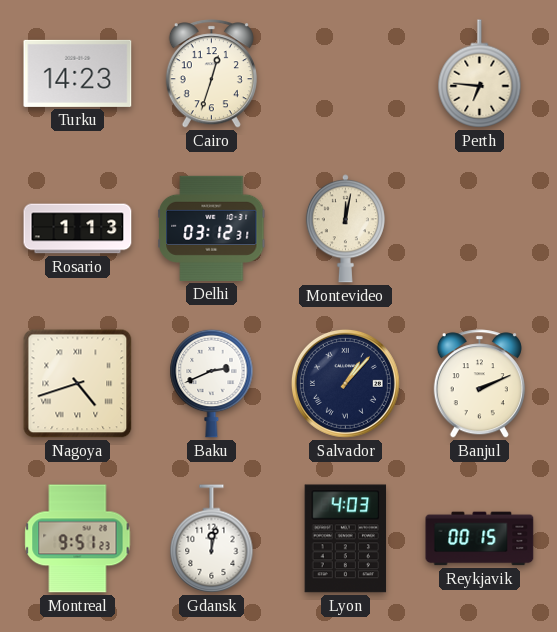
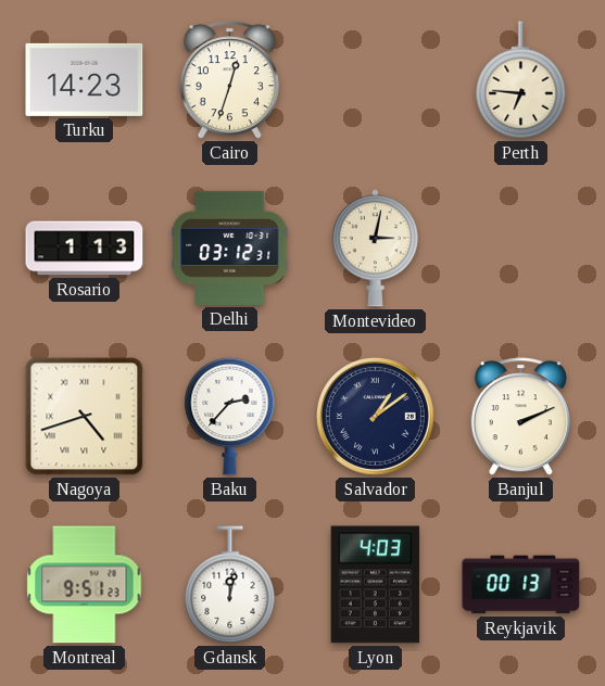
Montevideo: 12:02 -> 3:02 (375, 249)
Baku: 2:41 -> 2:37 (230, 416)
Salvador: 1:07 -> 1:09 (375, 416)
Reykjavik: 00:15 -> 00:13 (521, 585)
